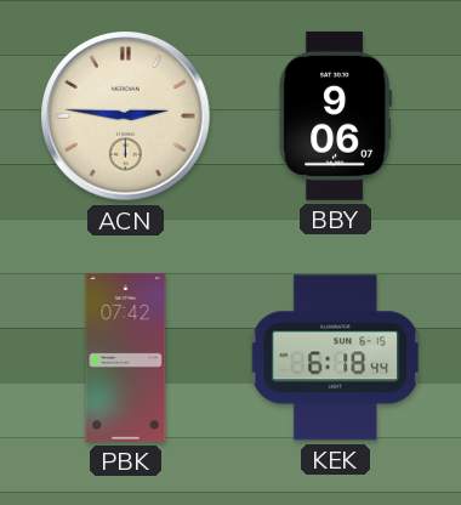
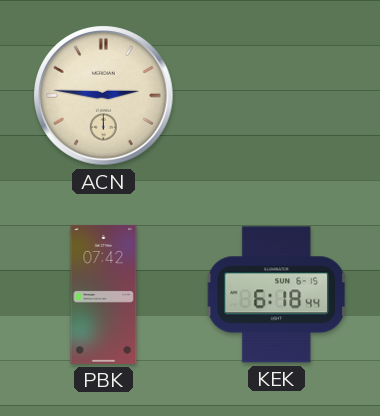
BBY: 9:06 -> none (336, 115)
